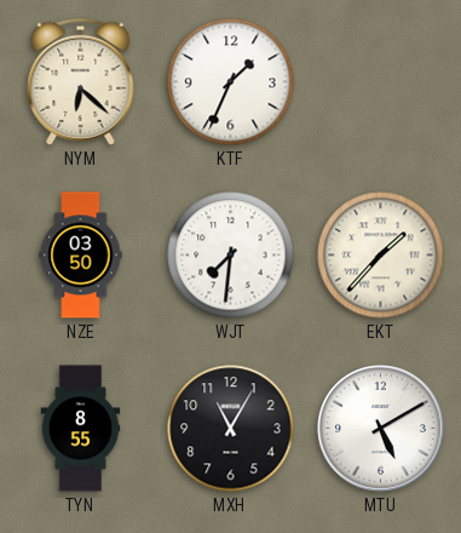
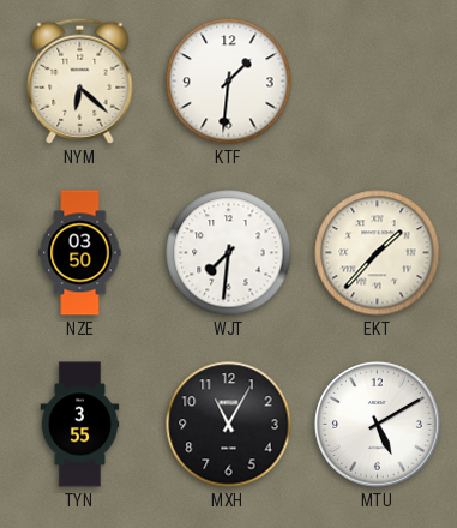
KTF: 1:34 -> 1:31 (229, 82)
TYN: 8:55 -> 3:55 (80, 425)
